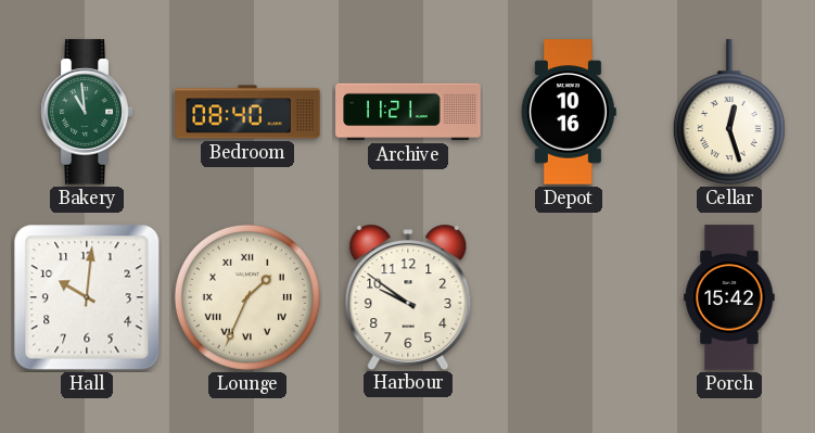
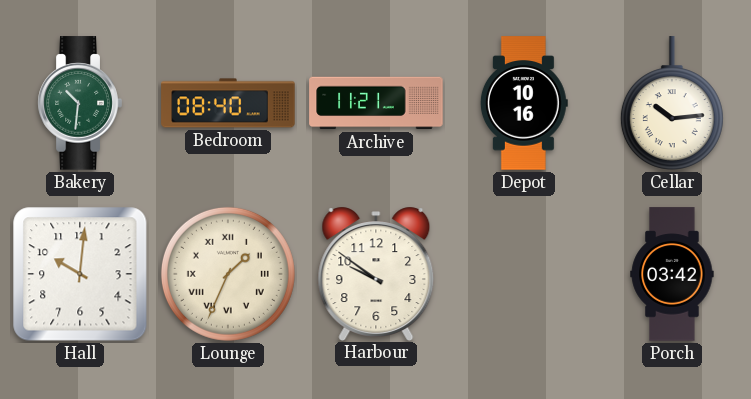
Bakery: 10:59 -> 10:31 (80, 103)
Cellar: 12:27 -> 10:14 (672, 103)
Porch: 15:42 -> 03:42 (672, 274)
